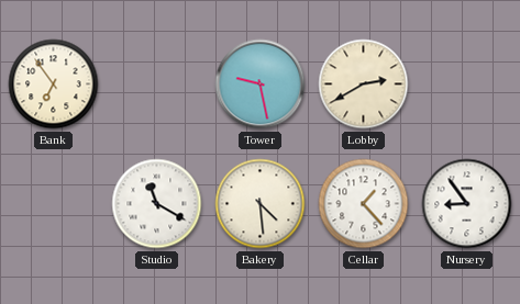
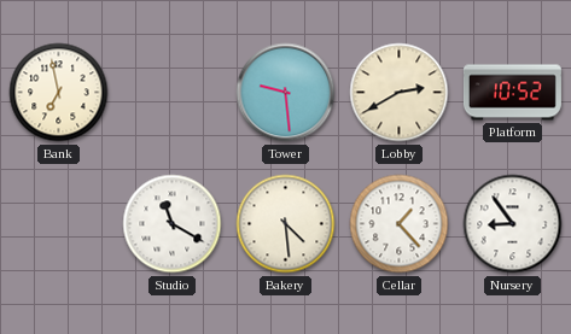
Bank: 6:54 -> 6:58 (59, 93)
Tower: 9:28 -> 9:29 (286, 93)
Platform: none -> 10:52 (512, 93)
